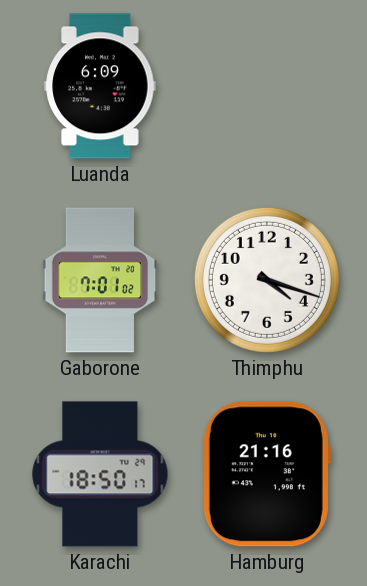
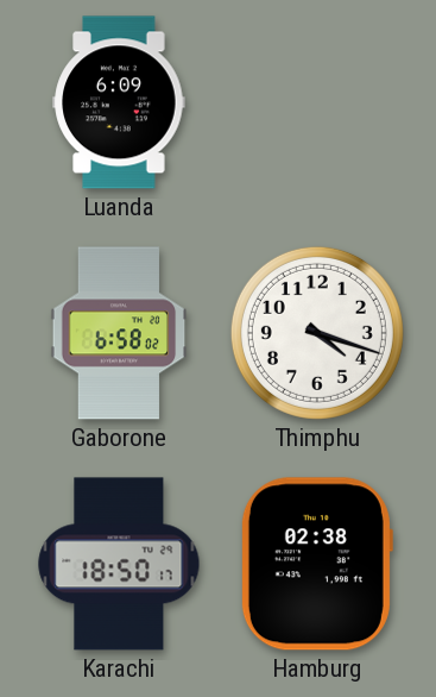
Gaborone: 7:01 -> 6:58 (119, 333)
Hamburg: 21:16 -> 02:38 (316, 564)
